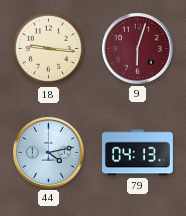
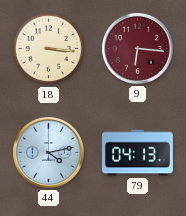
18: 9:16 -> 3:16 (49, 49)
9: 6:03 -> 6:16 (137, 48)
